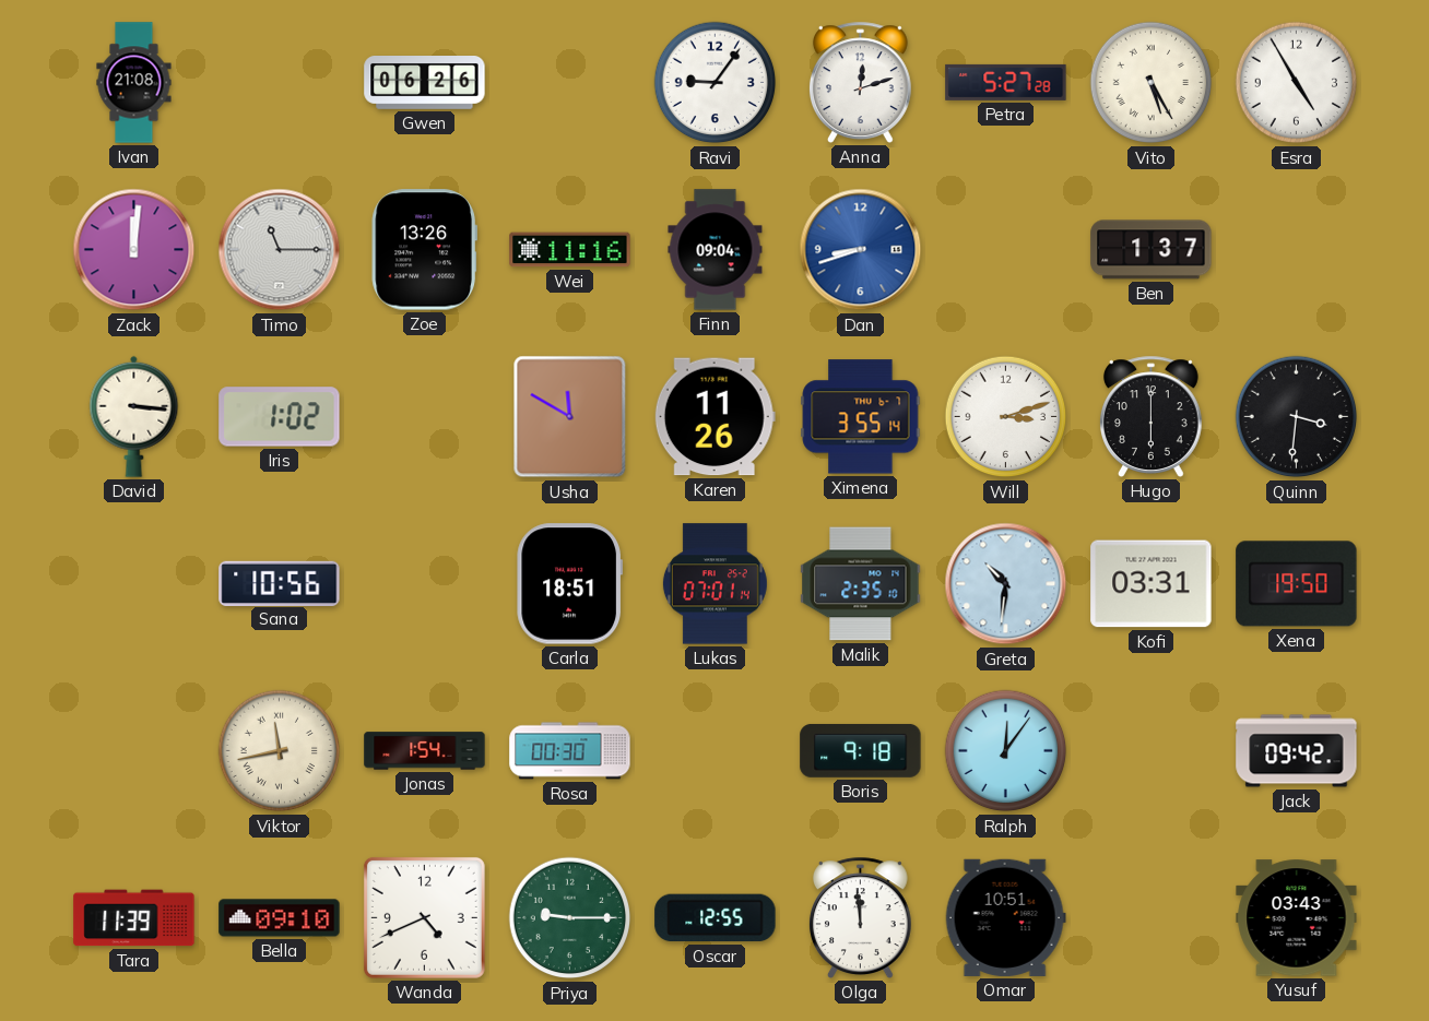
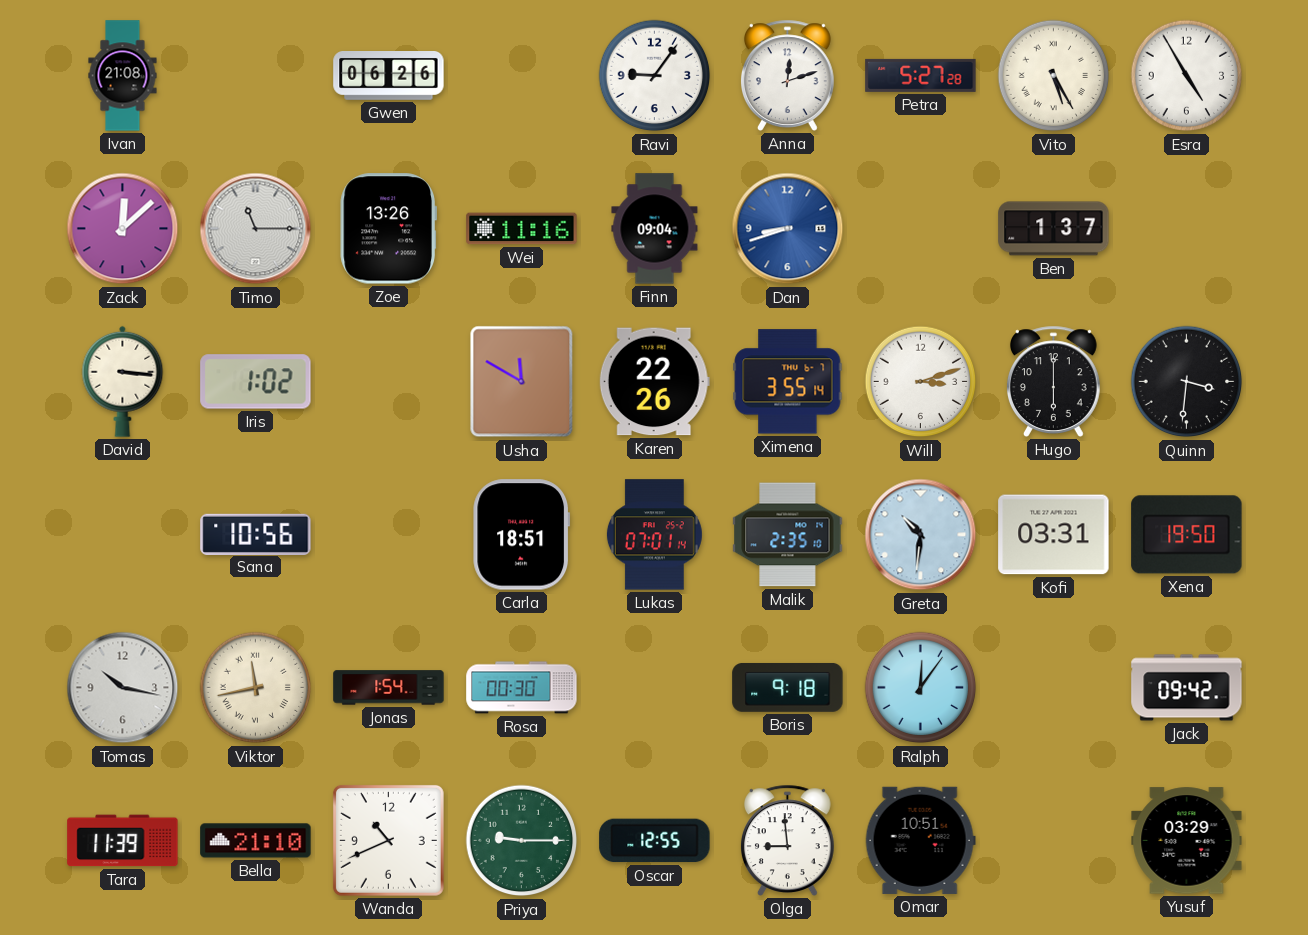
Zack: 12:01 -> 12:08 (123, 229)
Karen: 11:26 -> 22:26 (654, 382)
Tomas: none -> 10:17 (123, 688)
Bella: 09:10 -> 21:10 (256, 841)
Wanda: 4:41 -> 10:41 (388, 840)
Olga: 11:59 -> 8:59 (787, 840)
Yusuf: 03:43 -> 03:29 (1187, 841)
